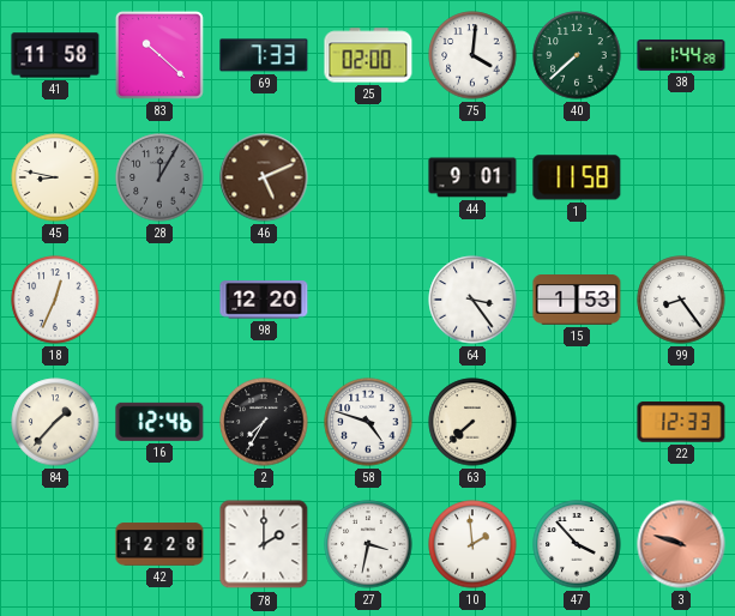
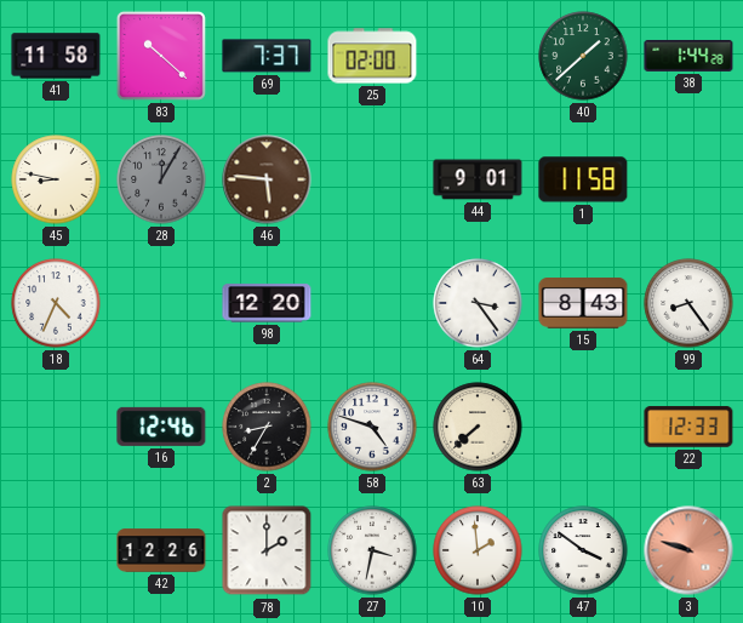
69: 7:33 -> 7:37 (267, 56)
75: 4:01 -> none (472, 55)
40: 7:38 -> 1:38 (583, 56)
46: 5:11 -> 5:46 (267, 179)
18: 12:34 -> 4:34 (56, 303)
15: 1:53 -> 8:43 (583, 304)
84: 1:37 -> none (55, 422)
2: 7:35 -> 8:35 (267, 427)
42: 12:28 -> 12:26 (161, 550)
47: 3:53 -> 3:51 (583, 550)
